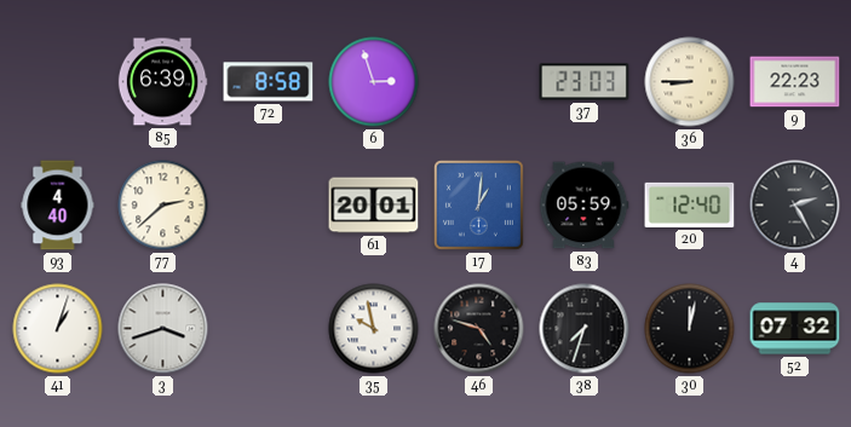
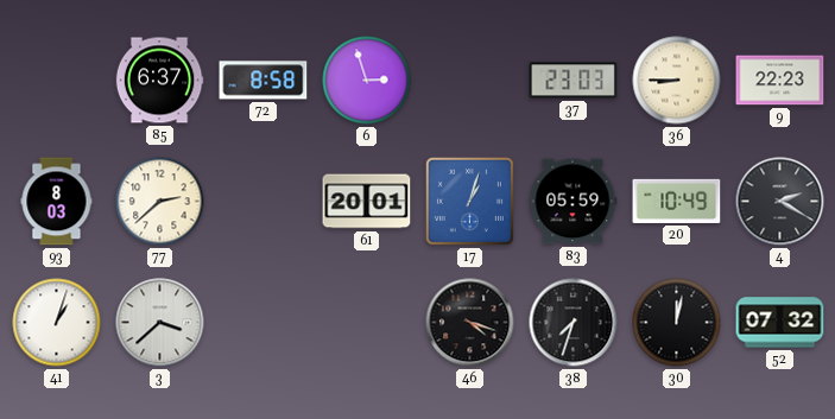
85: 6:39 -> 6:37 (159, 81)
93: 4:40 -> 8:03 (57, 202)
17: 1:01 -> 1:03 (469, 201)
20: 12:40 -> 10:49 (677, 201)
4: 2:25 -> 2:20 (780, 202)
3: 3:42 -> 3:38 (160, 323)
35: 9:58 -> none (374, 329)
46: 4:48 -> 4:18 (470, 323)
